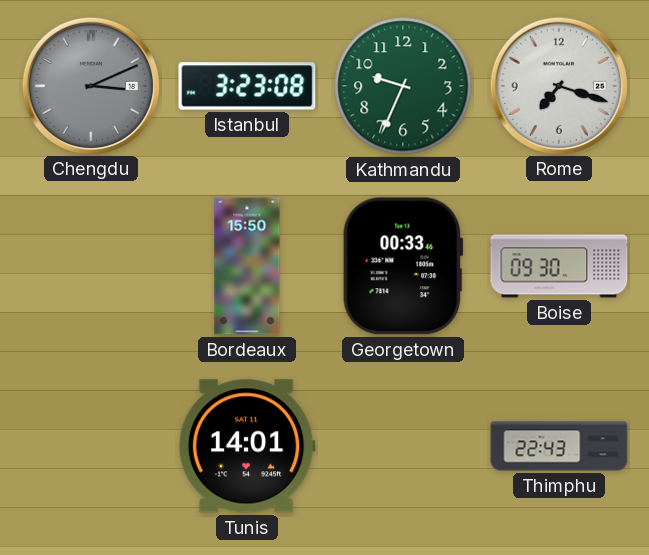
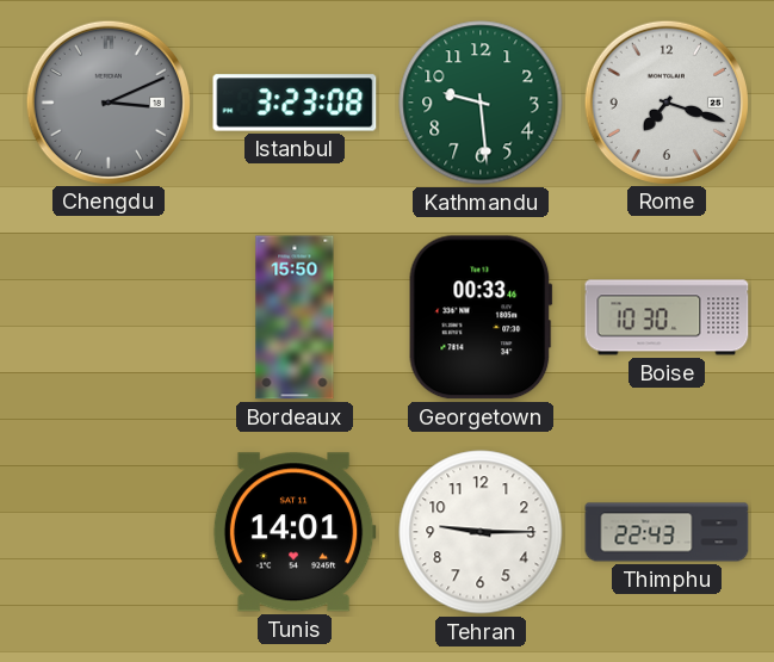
Kathmandu: 9:34 -> 9:29 (481, 103)
Boise: 09:30 -> 10:30 (667, 317)
Tehran: none -> 9:15 (481, 532)
